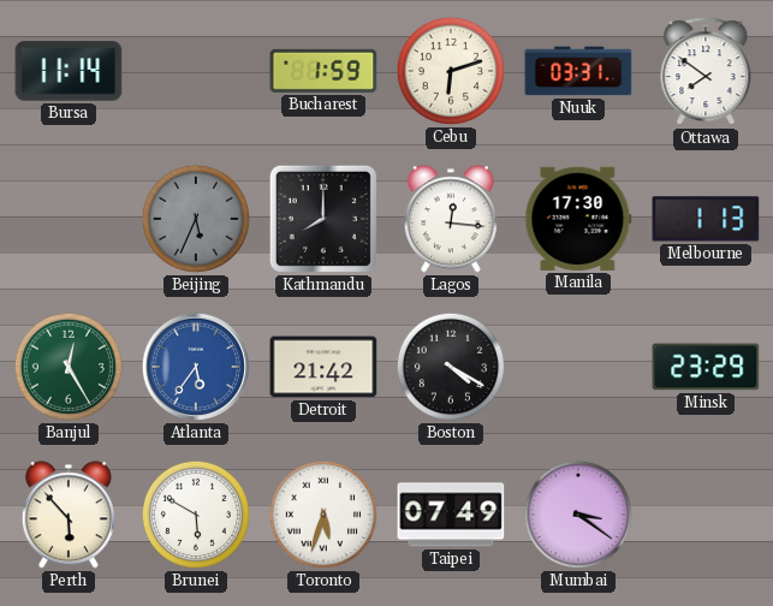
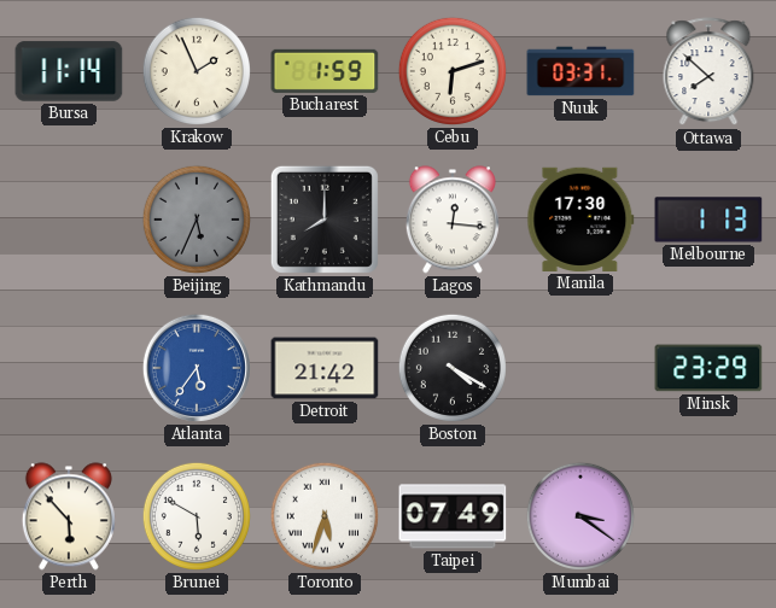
Krakow: none -> 1:56 (197, 71)
Ottawa: 7:51 -> 7:52 (708, 72)
Banjul: 12:25 -> none (69, 367)
